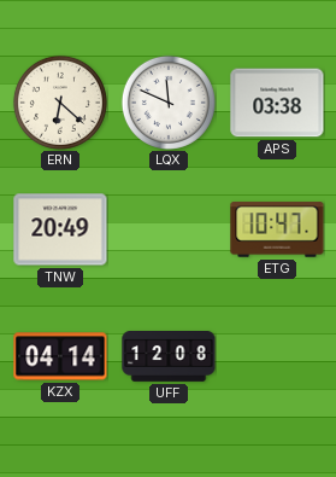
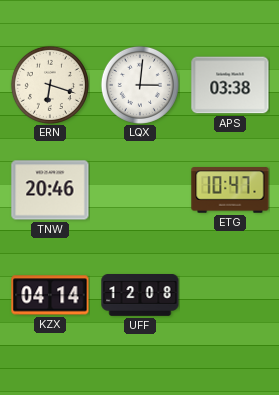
ERN: 6:22 -> 6:18 (50, 85)
LQX: 11:49 -> 3:01 (140, 85)
TNW: 20:49 -> 20:46 (50, 190)
